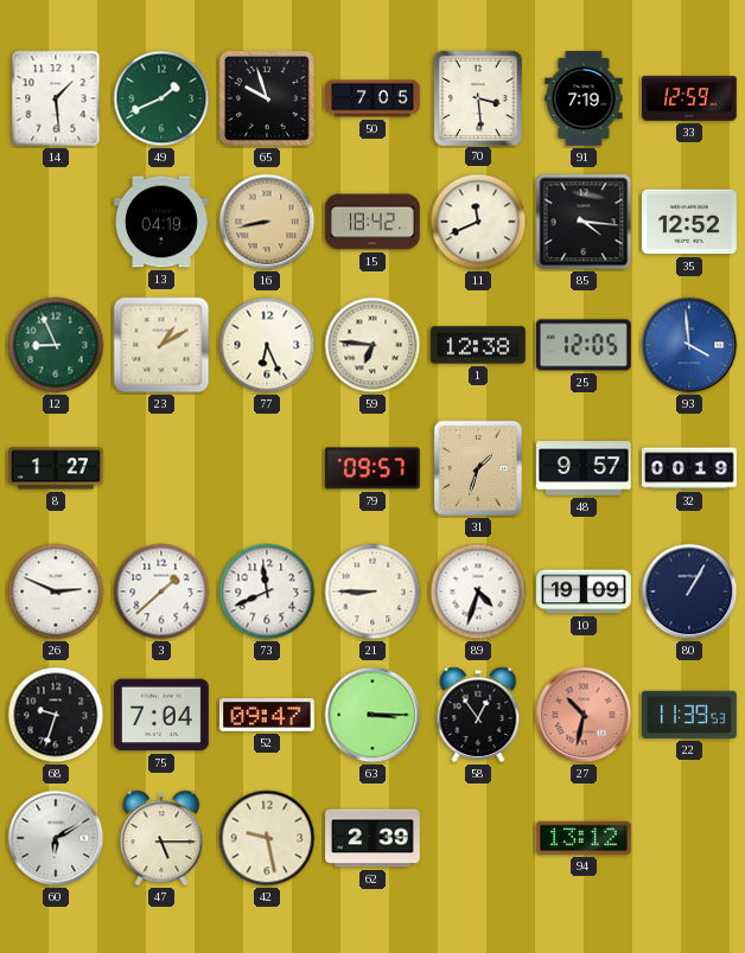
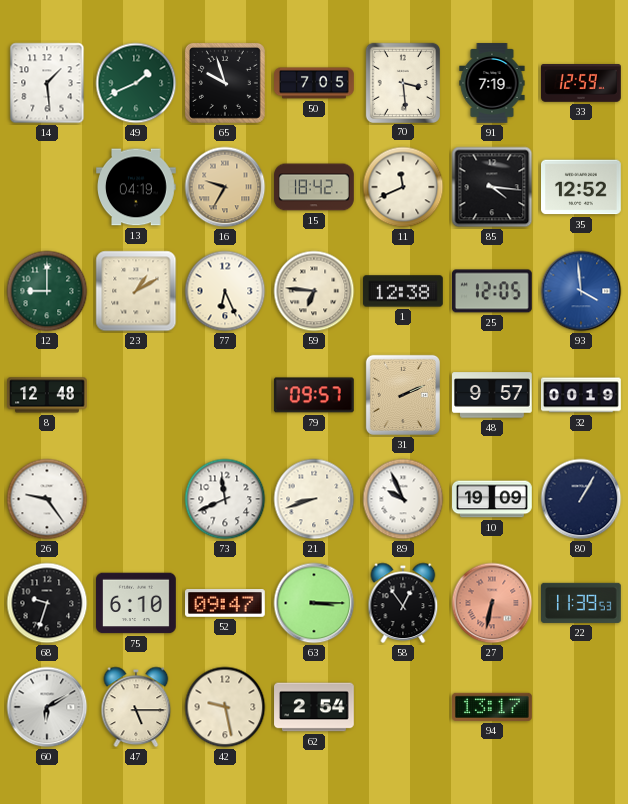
16: 8:43 -> 9:35 (225, 187)
12: 8:56 -> 9:00 (47, 291)
8: 1:27 -> 12:48 (48, 395)
31: 1:33 -> 2:11 (403, 395)
26: 2:49 -> 9:24 (47, 499)
3: 1:38 -> none (161, 591)
21: 8:45 -> 8:42 (314, 499)
89: 4:33 -> 9:56 (403, 499)
75: 7:04 -> 6:10 (137, 603)
27: 10:32 -> 6:32 (492, 603)
62: 2:39 -> 2:54 (314, 707)
94: 13:12 -> 13:17 (493, 707)
